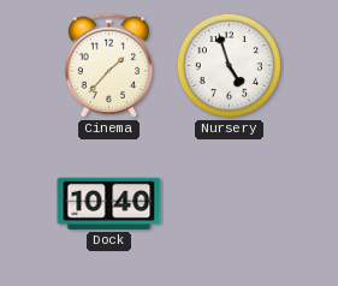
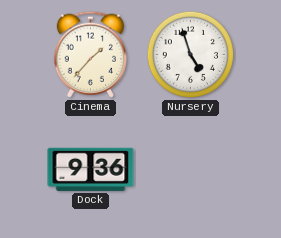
Dock: 10:40 -> 9:36 (91, 169)
